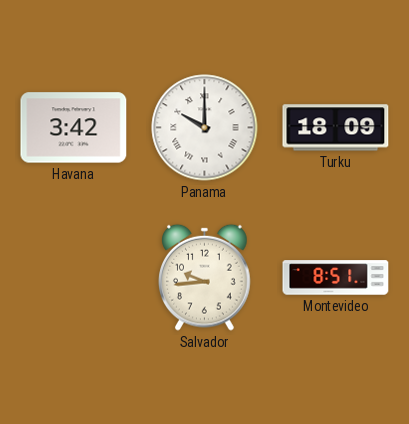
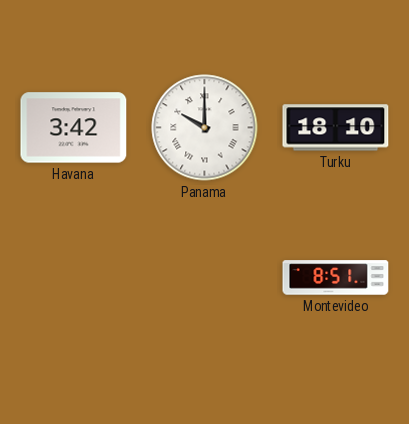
Turku: 18:09 -> 18:10 (336, 128)
Salvador: 9:44 -> none (205, 277)
